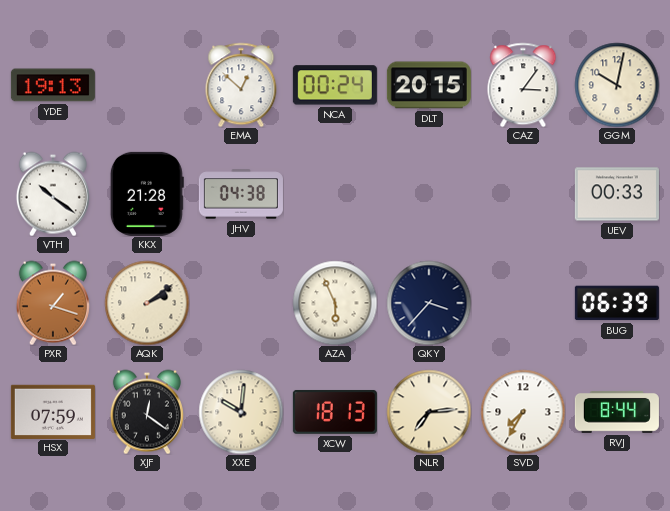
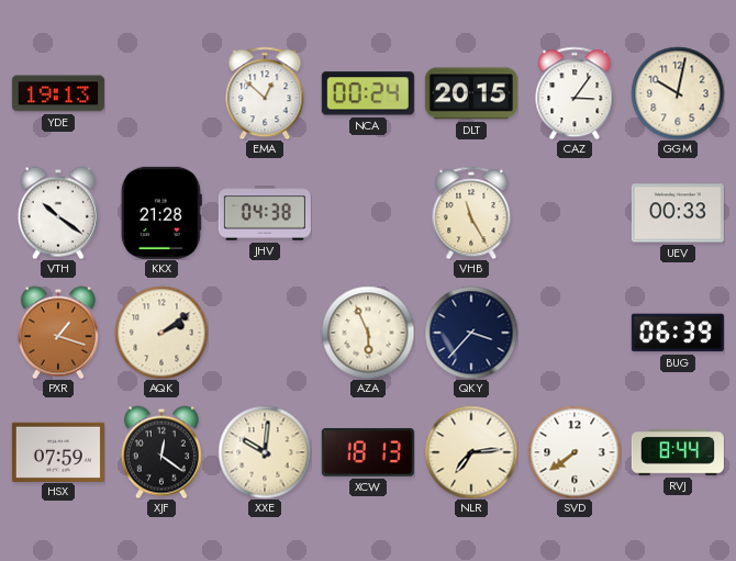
VHB: none -> 11:25 (471, 213)
SVD: 7:35 -> 7:39 (575, 452)
